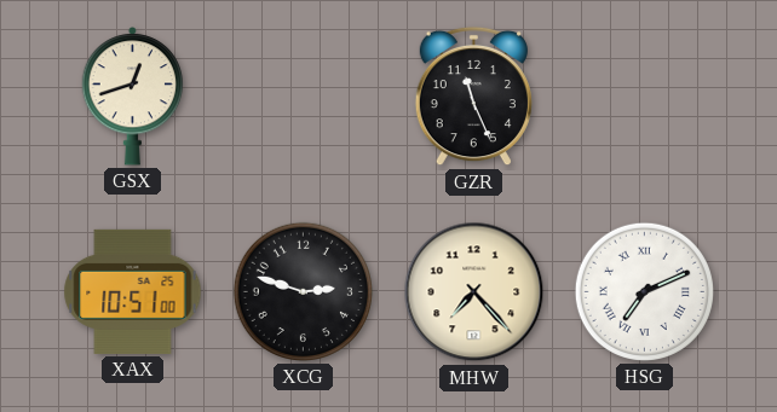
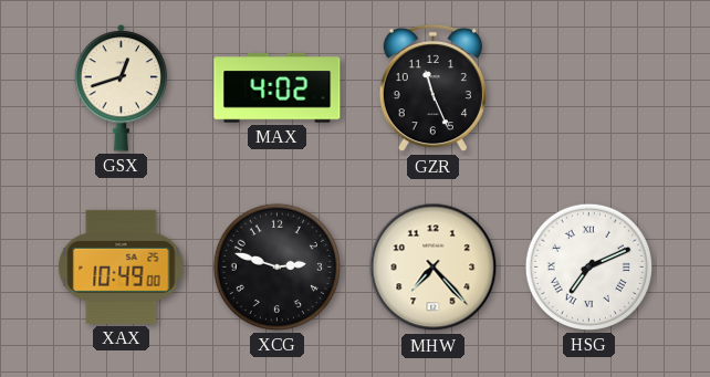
MAX: none -> 4:02 (278, 88)
XAX: 10:51 -> 10:49 (122, 266)
